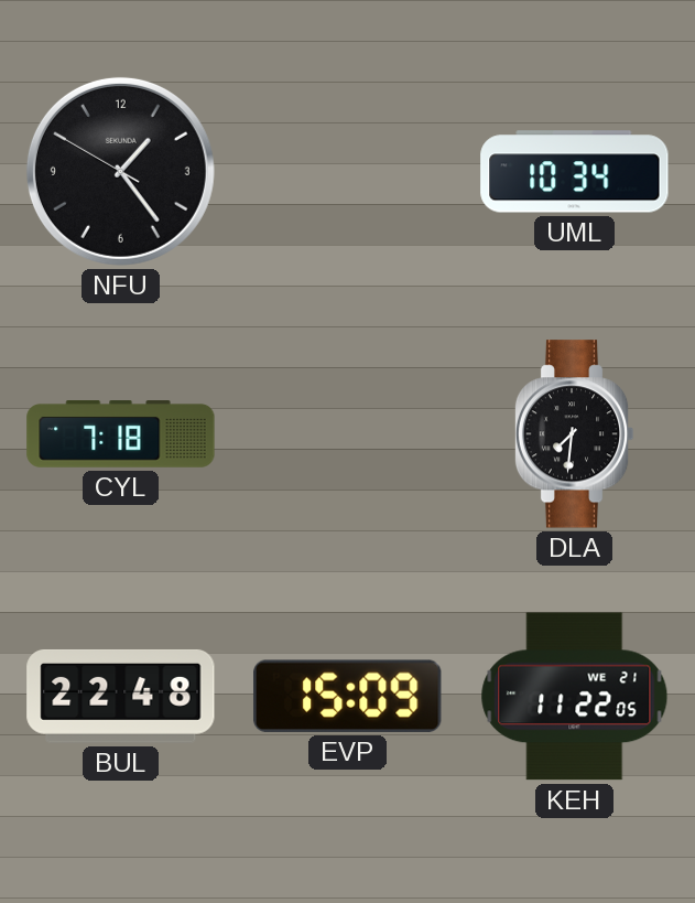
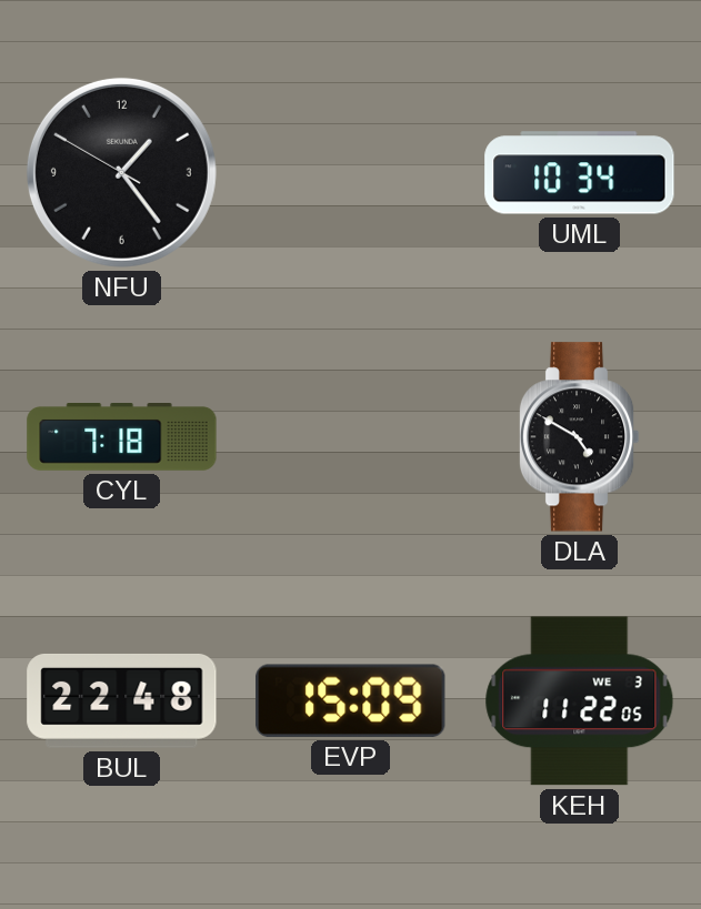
DLA: 7:31 -> 4:50 (579, 437)
KEH date: WE 21 -> WE 3 (580, 701)
